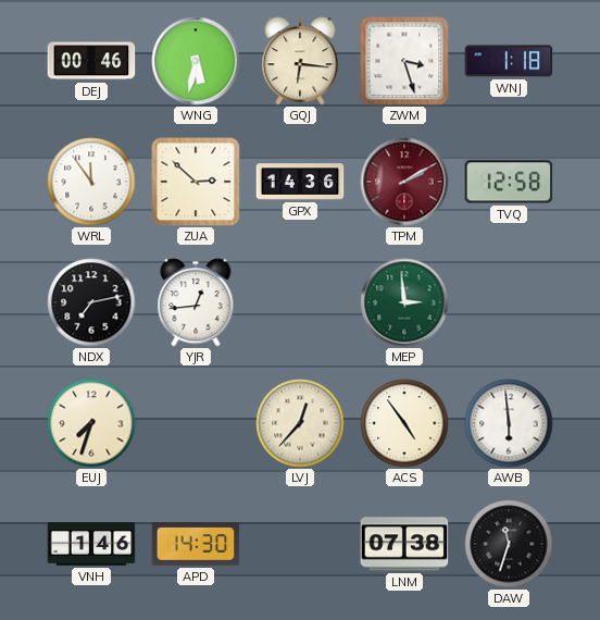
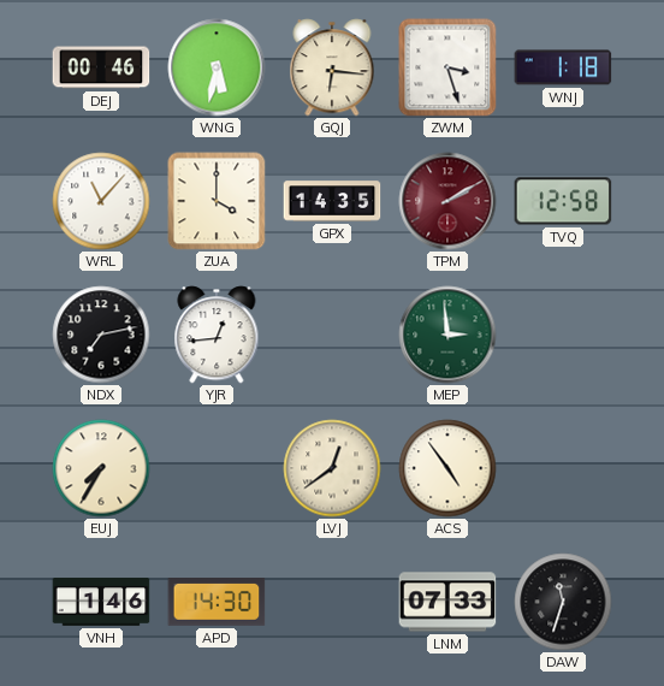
WRL: 11:54 -> 11:07 (101, 201)
ZUA: 2:52 -> 4:00 (217, 201)
GPX: 14:36 -> 14:35 (332, 201)
EUJ: 7:33 -> 7:35 (101, 468)
LVJ: 12:37 -> 12:39 (332, 468)
AWB: 5:59 -> none (509, 423)
LNM: 07:38 -> 07:33 (447, 602)
